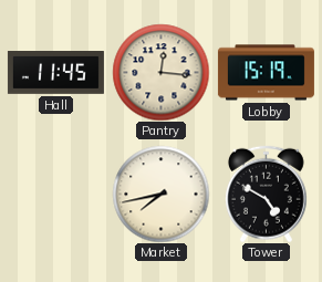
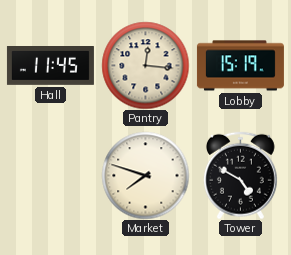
Market: 7:43 -> 7:48 (145, 175)
